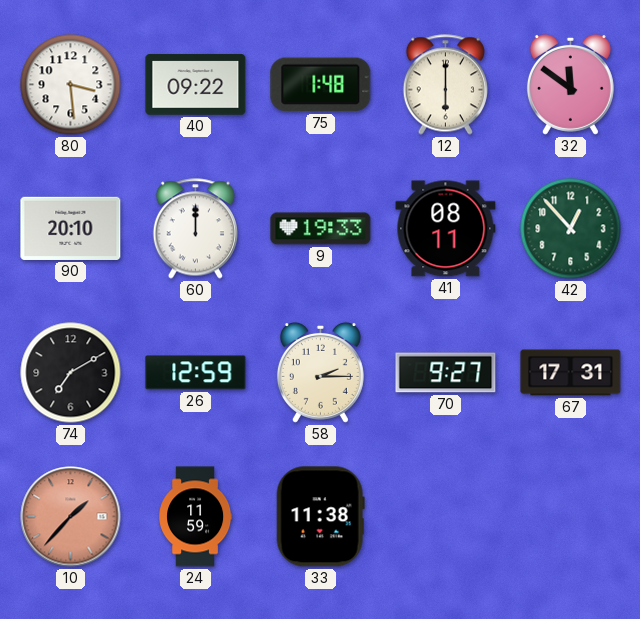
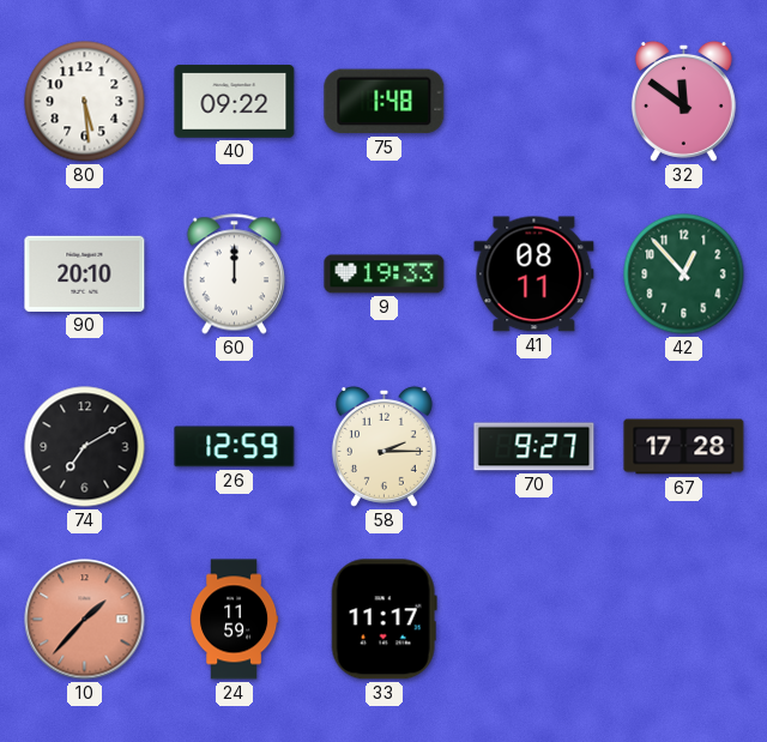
80: 3:29 -> 5:29 (85, 102)
12: 6:00 -> none (445, 85)
67: 17:31 -> 17:28 (684, 447)
33: 11:38 -> 11:17 (383, 620)
